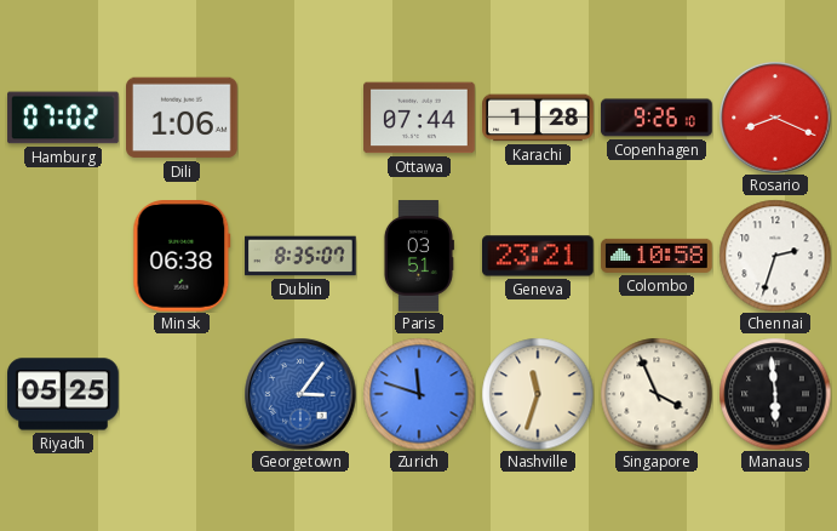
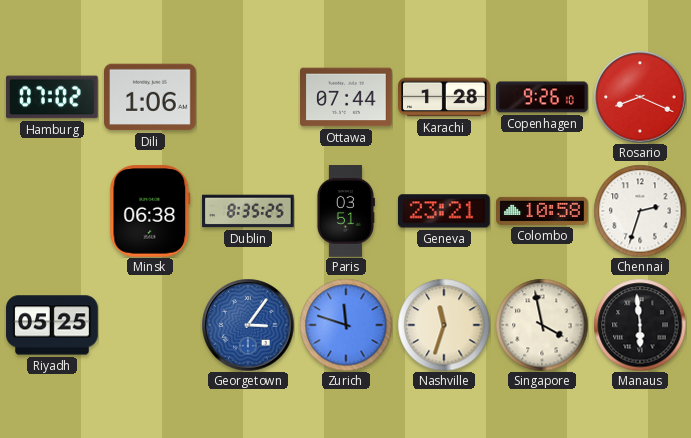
Dublin: 8:35:07 -> 8:35:25 (248, 211)
Singapore: 3:56 -> 3:58 (542, 325)
